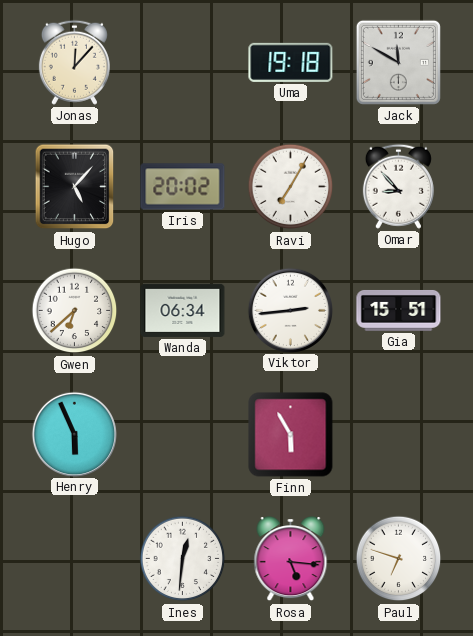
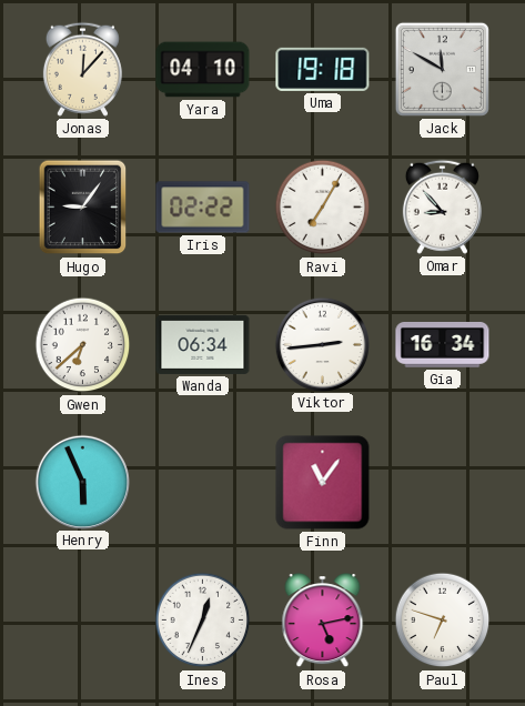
Yara: none -> 04:10 (203, 70)
Hugo: 5:07 -> 9:06 (83, 208)
Iris: 20:02 -> 02:22 (203, 208)
Gia: 15:51 -> 16:34 (443, 345)
Finn: 5:55 -> 11:06 (323, 483)
Ines: 12:31 -> 12:34 (203, 621)
Rosa: 5:16 -> 5:13 (323, 621)
